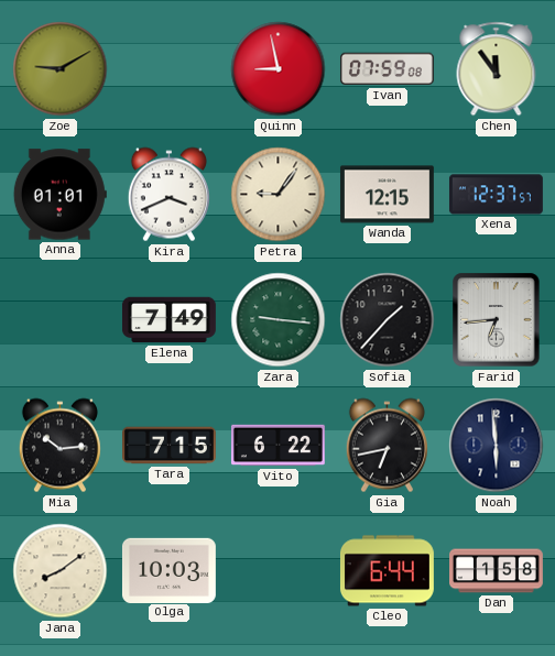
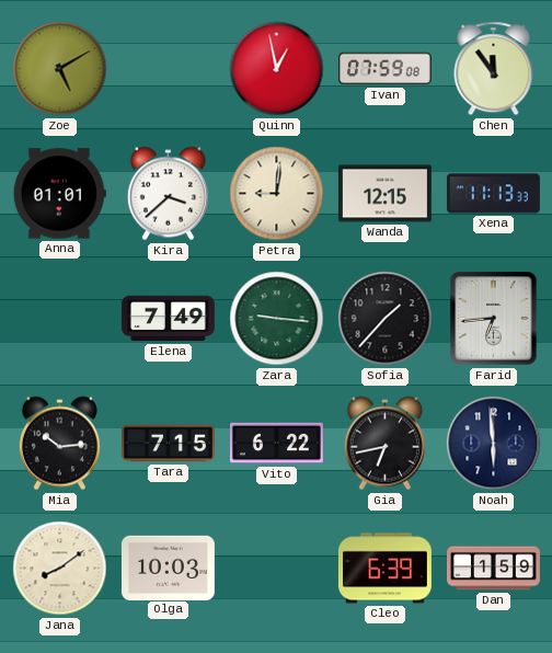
Zoe: 9:10 -> 5:10 (60, 69)
Quinn: 8:58 -> 12:58 (277, 69)
Kira: 3:41 -> 3:38 (168, 194)
Petra: 9:06 -> 9:01 (277, 194)
Xena: 12:37 -> 11:13 (494, 194)
Cleo: 6:44 -> 6:39 (384, 569)
Dan: 1:58 -> 1:59 (494, 569)
